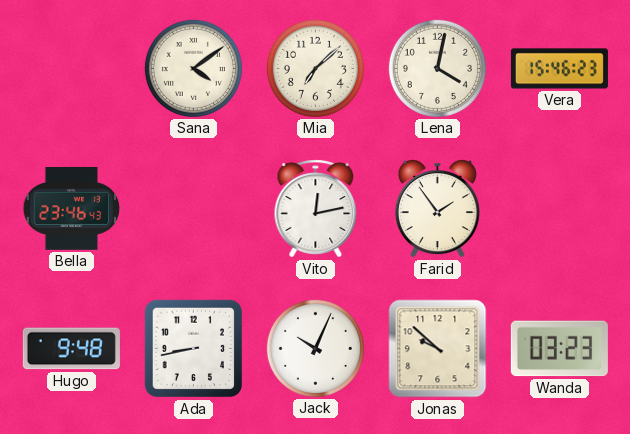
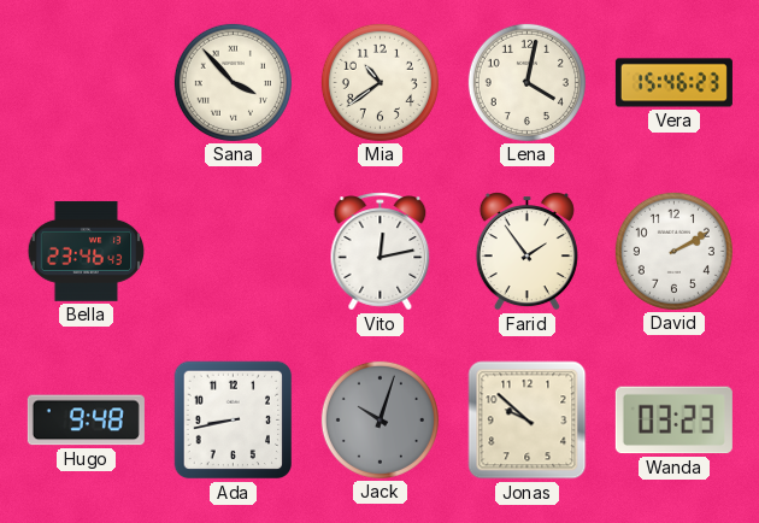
Sana: 4:09 -> 3:53 (233, 82)
Mia: 7:08 -> 10:39 (379, 82)
David: none -> 2:10 (673, 251)
Jack: 10:04 -> 10:03 (379, 419)
Jack dial: white -> grey (379, 419)
